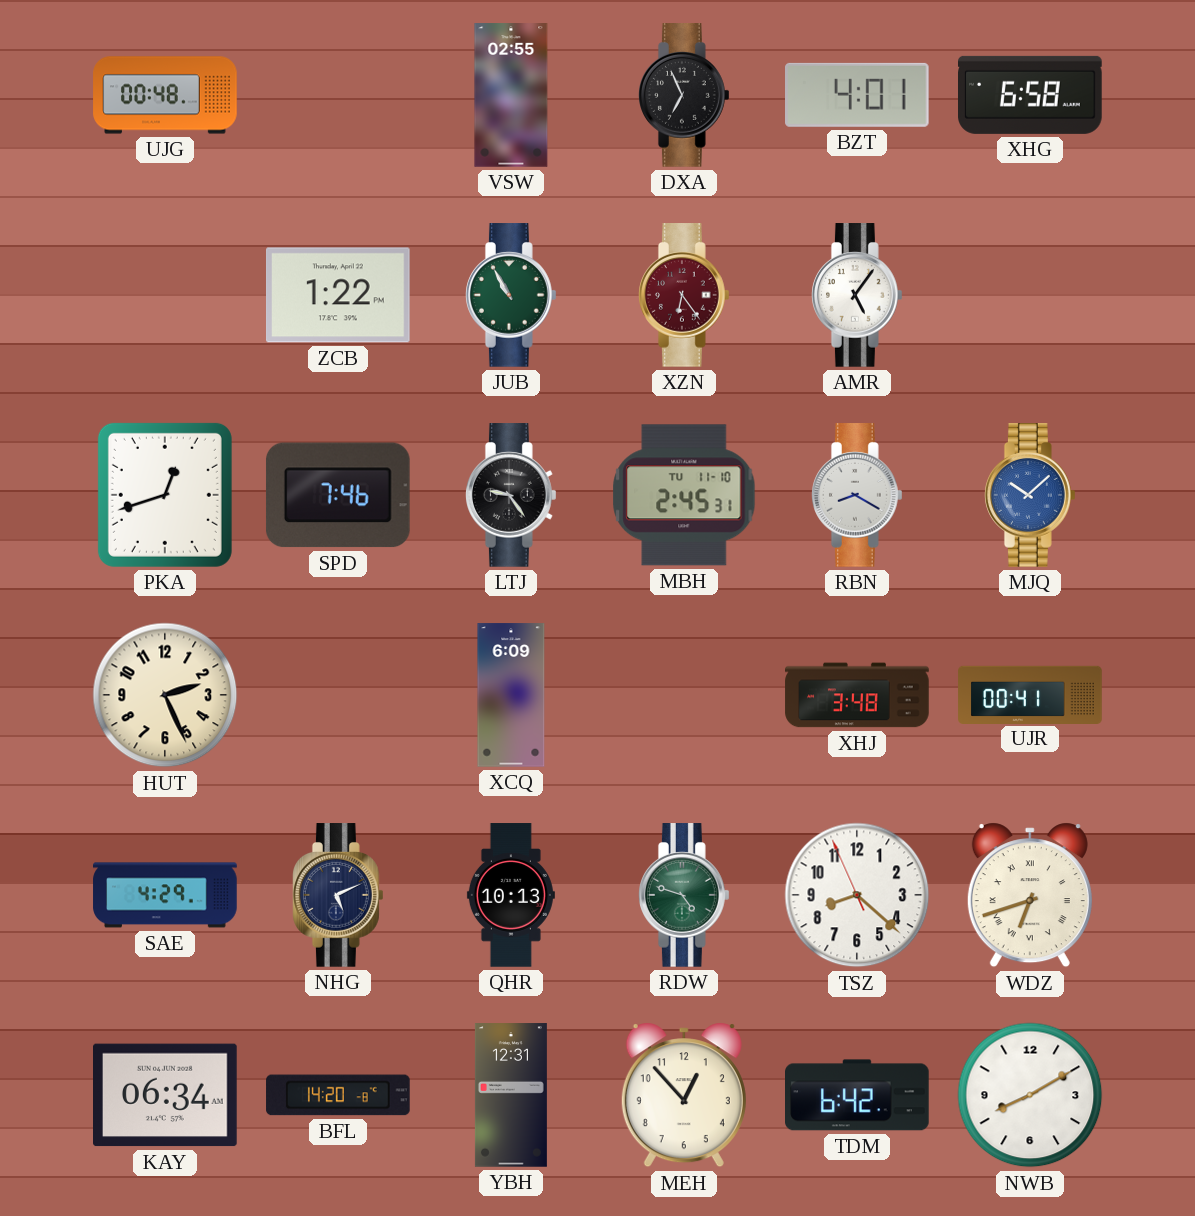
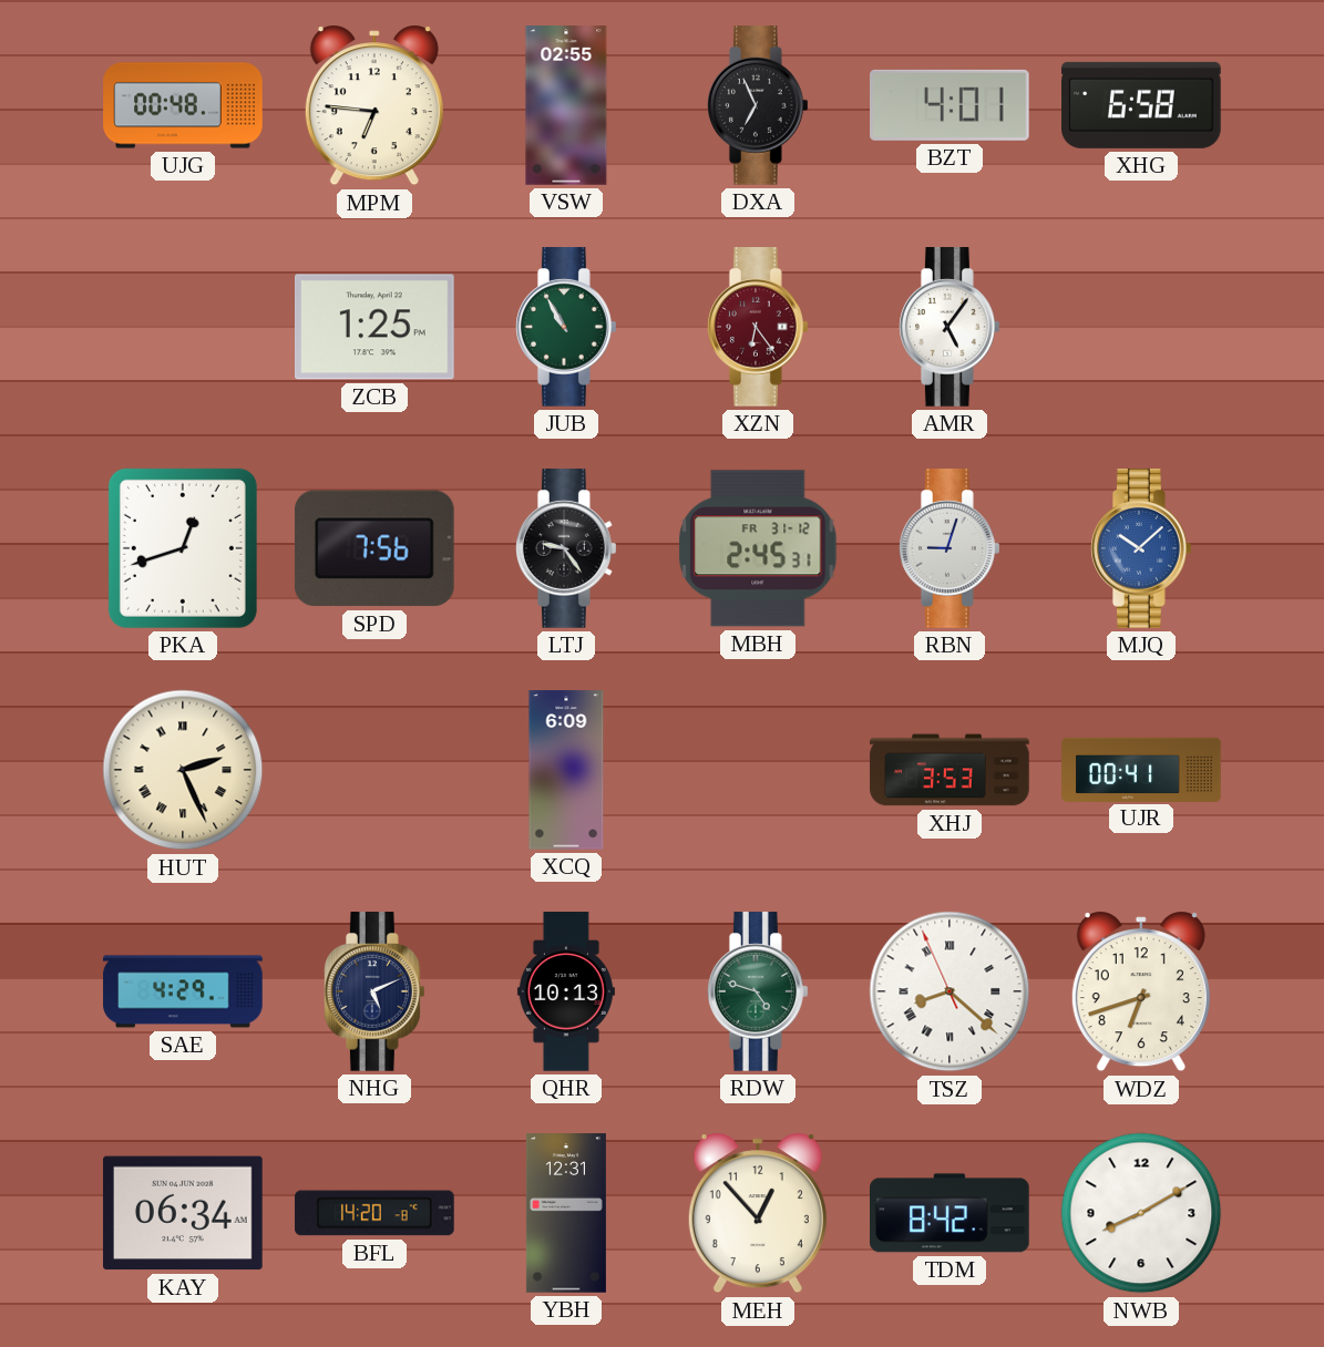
MPM: none -> 6:46 (374, 105)
ZCB: 1:22 -> 1:25 (376, 327)
SPD: 7:46 -> 7:56 (374, 548)
MBH date: TU 11-10 -> FR 31-12 (758, 548)
RBN: 8:20 -> 9:03 (951, 548)
HUT numerals: Arabic -> Roman (183, 770)
XHJ: 3:48 -> 3:53 (950, 770)
TSZ numerals: Arabic -> Roman (950, 991)
WDZ numerals: Roman -> Arabic (1141, 991)
TDM: 6:42 -> 8:42 (951, 1213)
